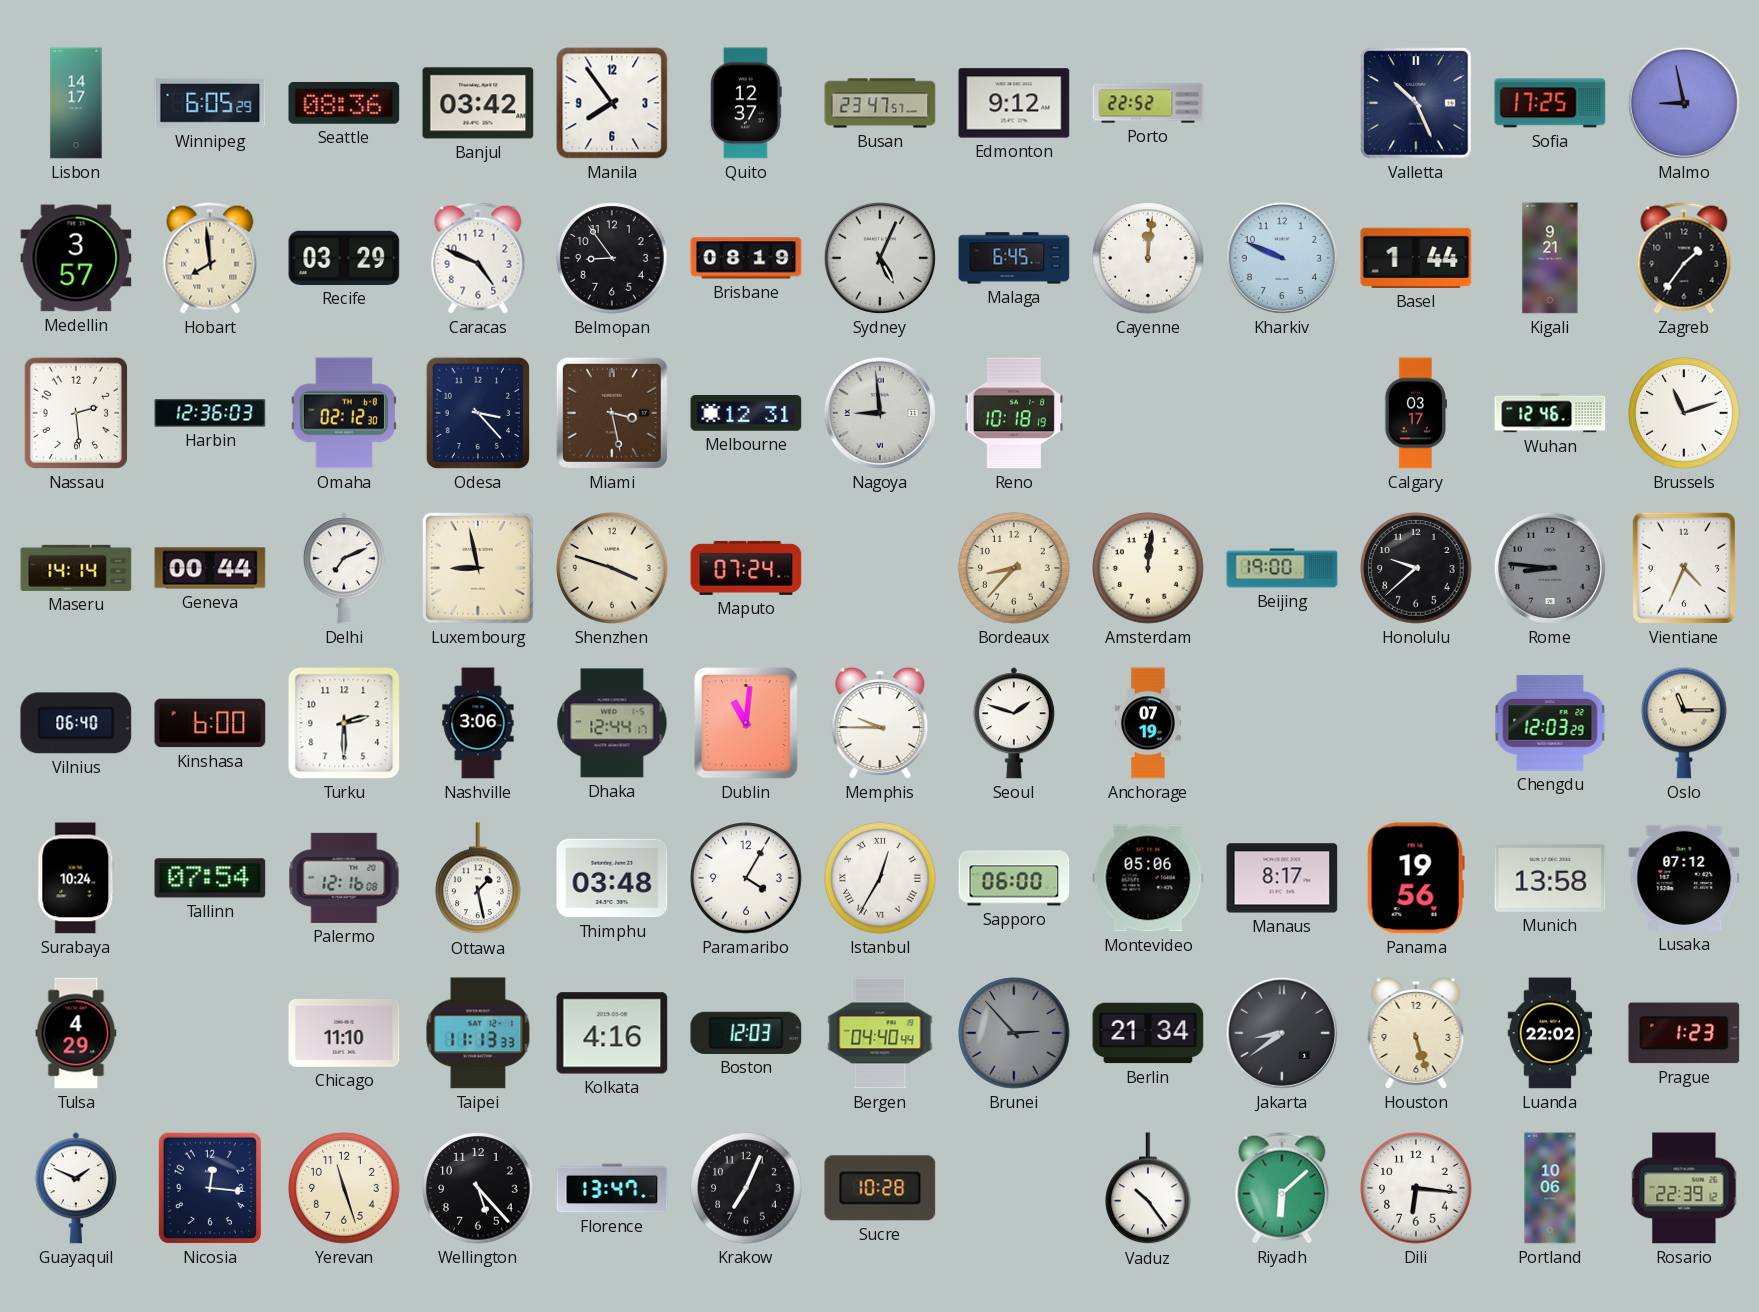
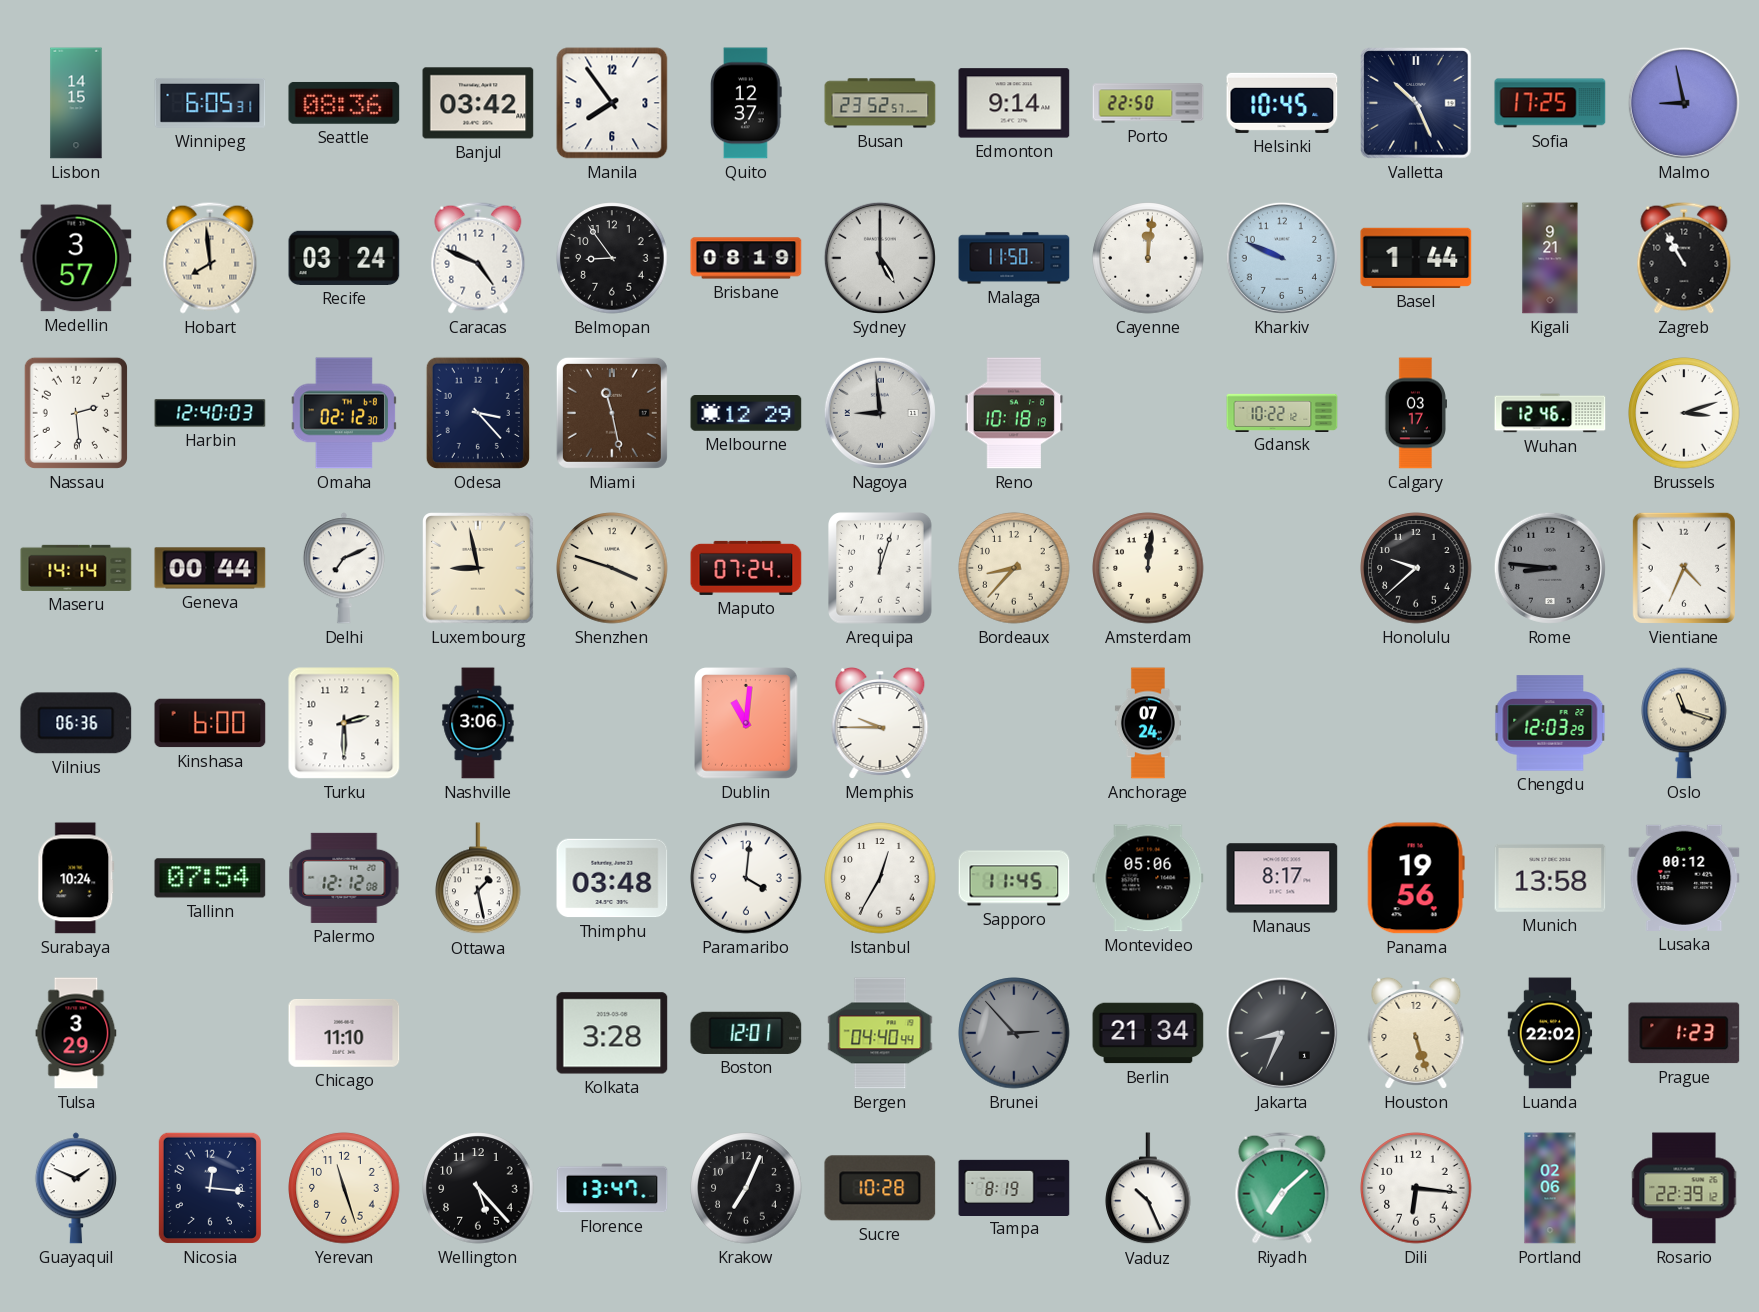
Lisbon: 14:17 -> 14:15 (76, 103)
Winnipeg: 6:05:29 -> 6:05:31 (210, 103)
Busan: 23:47 -> 23:52 (880, 103)
Edmonton: 9:12 -> 9:14 (1014, 103)
Porto: 22:52 -> 22:50 (1148, 103)
Helsinki: none -> 10:45 (1282, 103)
Recife: 03:29 -> 03:24 (344, 258)
Sydney: 5:04 -> 5:00 (880, 258)
Malaga: 6:45 -> 11:50 (1014, 258)
Zagreb: 1:36 -> 10:55 (1684, 258)
Harbin: 12:36 -> 12:40 (210, 413)
Miami: 3:28 -> 11:28 (612, 413)
Melbourne: 12:31 -> 12:29 (746, 413)
Gdansk: none -> 10:22 (1282, 412)
Brussels: 11:12 -> 3:12 (1684, 413)
Arequipa: none -> 12:03 (880, 568)
Beijing: 19:00 -> none (1282, 568)
Vilnius: 06:40 -> 06:36 (76, 723)
Dhaka: 12:44 -> none (612, 723)
Seoul: 1:48 -> none (1014, 723)
Anchorage: 07:19 -> 07:24 (1148, 723)
Oslo: 11:15 -> 11:18 (1684, 723)
Palermo: 12:16 -> 12:12 (344, 878)
Paramaribo: 4:05 -> 4:01 (746, 878)
Istanbul numerals: Roman -> Arabic (880, 878)
Sapporo: 06:00 -> 11:45 (1014, 878)
Lusaka: 07:12 -> 00:12 (1684, 878)
Tulsa: 4:29 -> 3:29 (76, 1033)
Taipei: 11:13 -> none (478, 1033)
Kolkata: 4:16 -> 3:28 (612, 1033)
Boston: 12:03 -> 12:01 (746, 1033)
Jakarta: 8:39 -> 8:34 (1282, 1033)
Tampa: none -> 8:19 (1014, 1187)
Vaduz: 10:24 -> 10:26 (1148, 1189)
Riyadh: 6:08 -> 7:08 (1282, 1188)
Portland: 10:06 -> 02:06 (1550, 1188)
